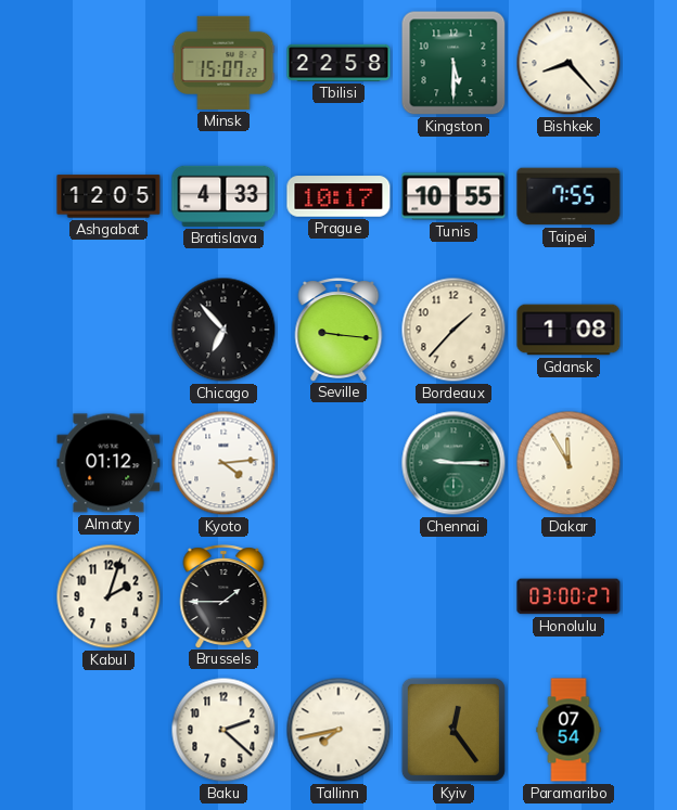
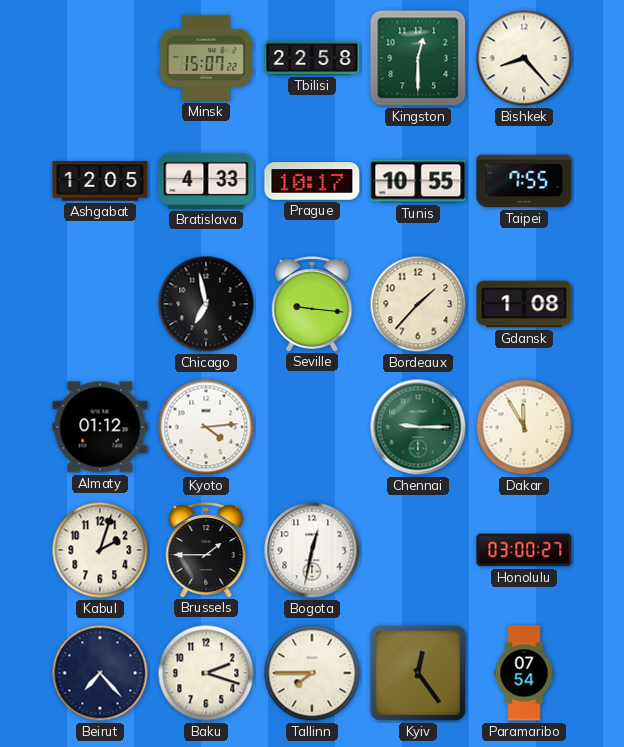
Kingston: 5:30 -> 12:30 (418, 58)
Chicago: 6:53 -> 6:58 (206, 304)
Bogota: none -> 12:32 (312, 550)
Beirut: none -> 7:23 (100, 673)
Baku: 2:22 -> 2:18 (206, 673)
Tallinn: 7:43 -> 7:45 (312, 673)
